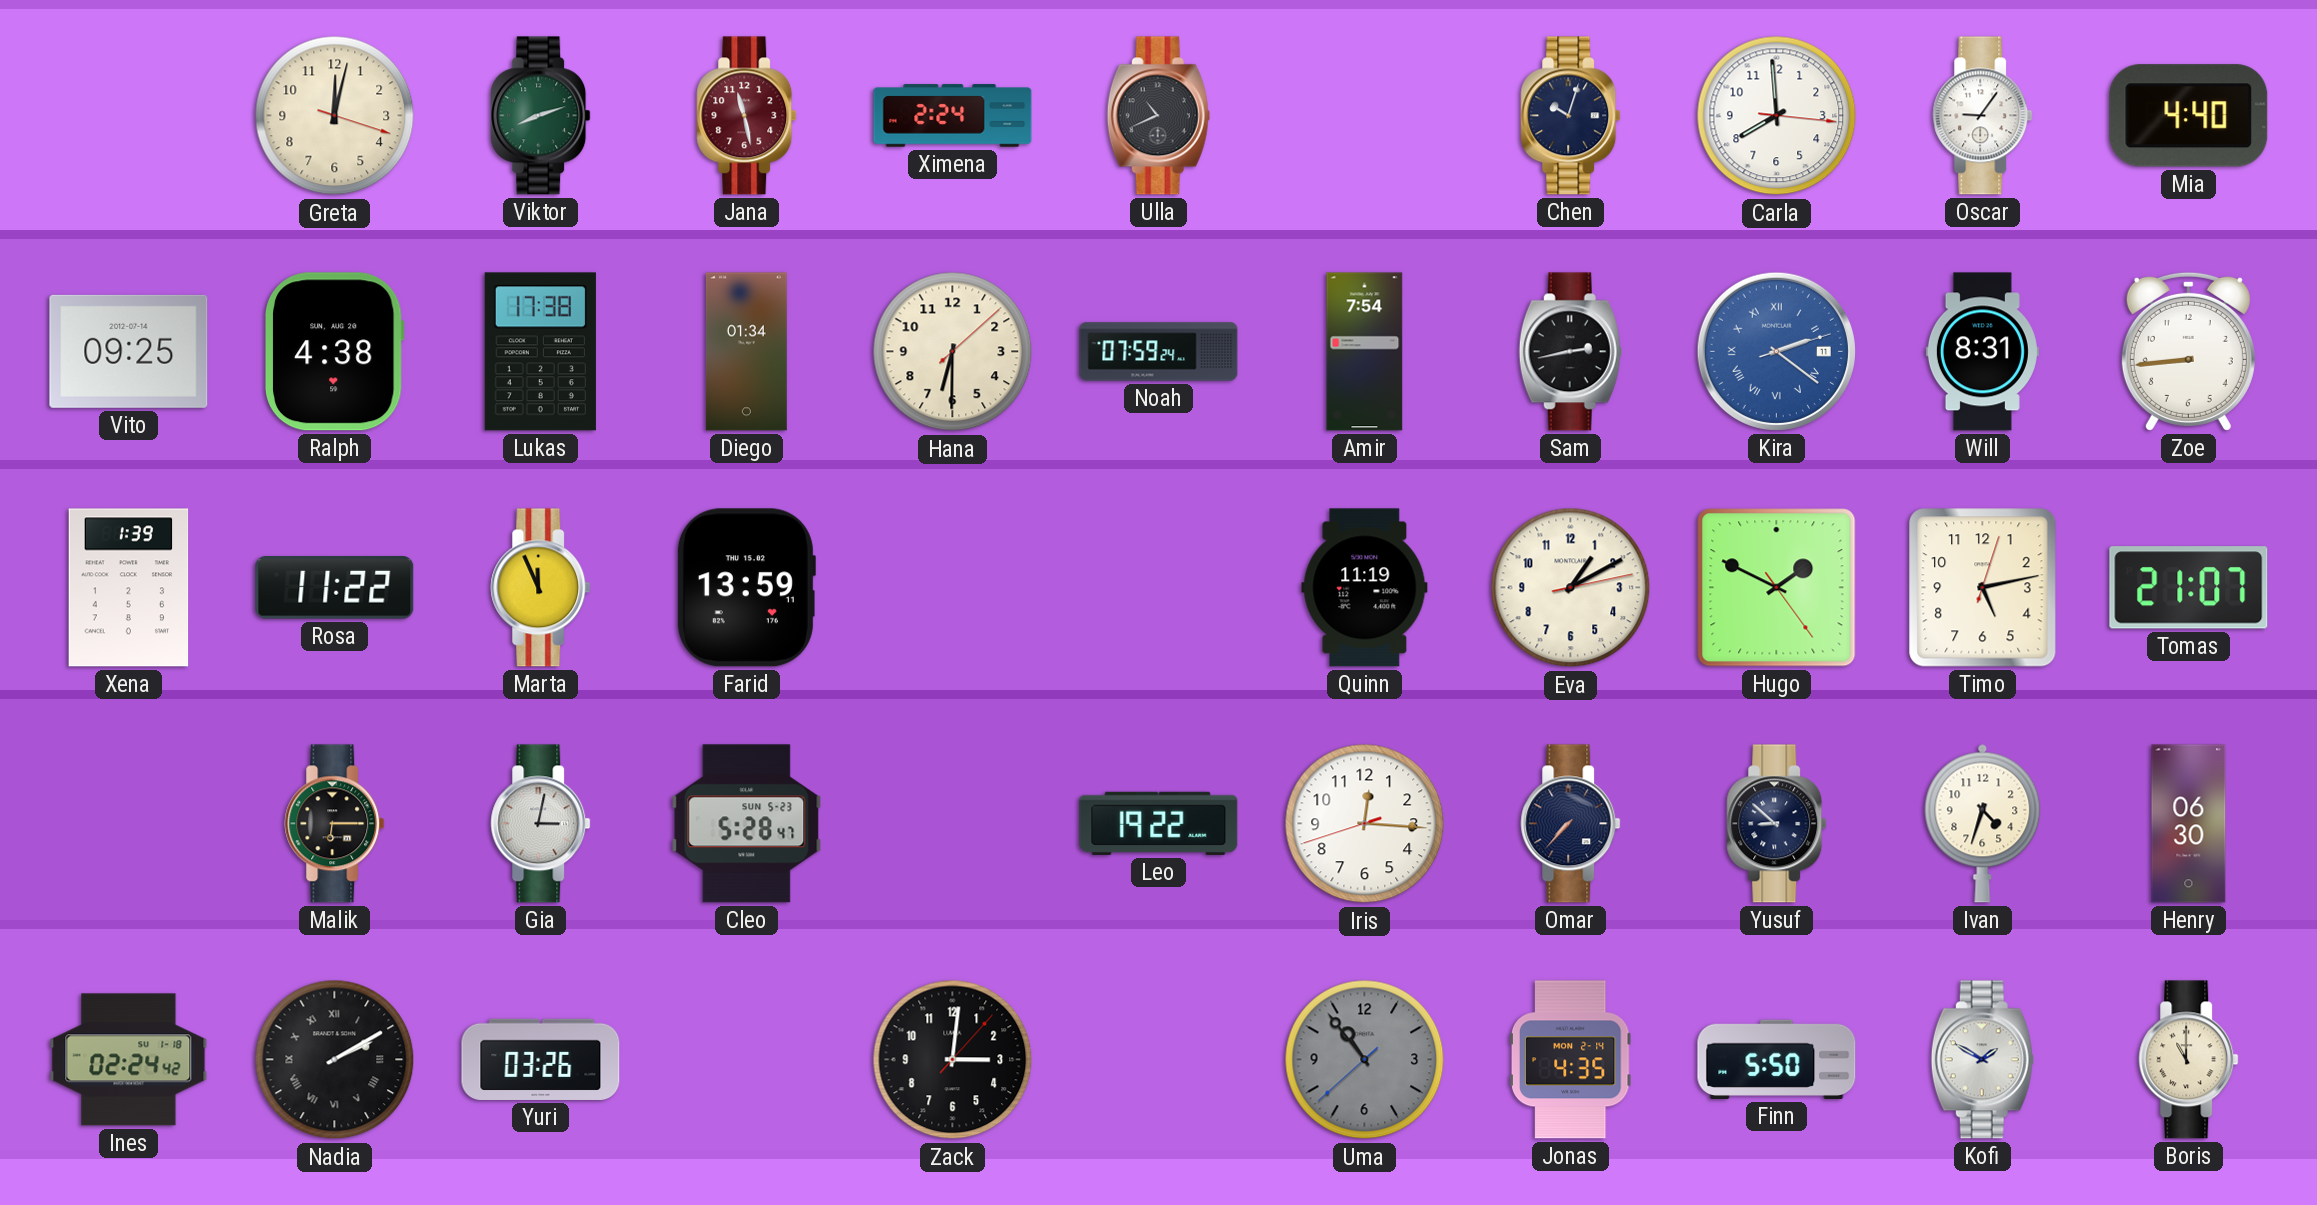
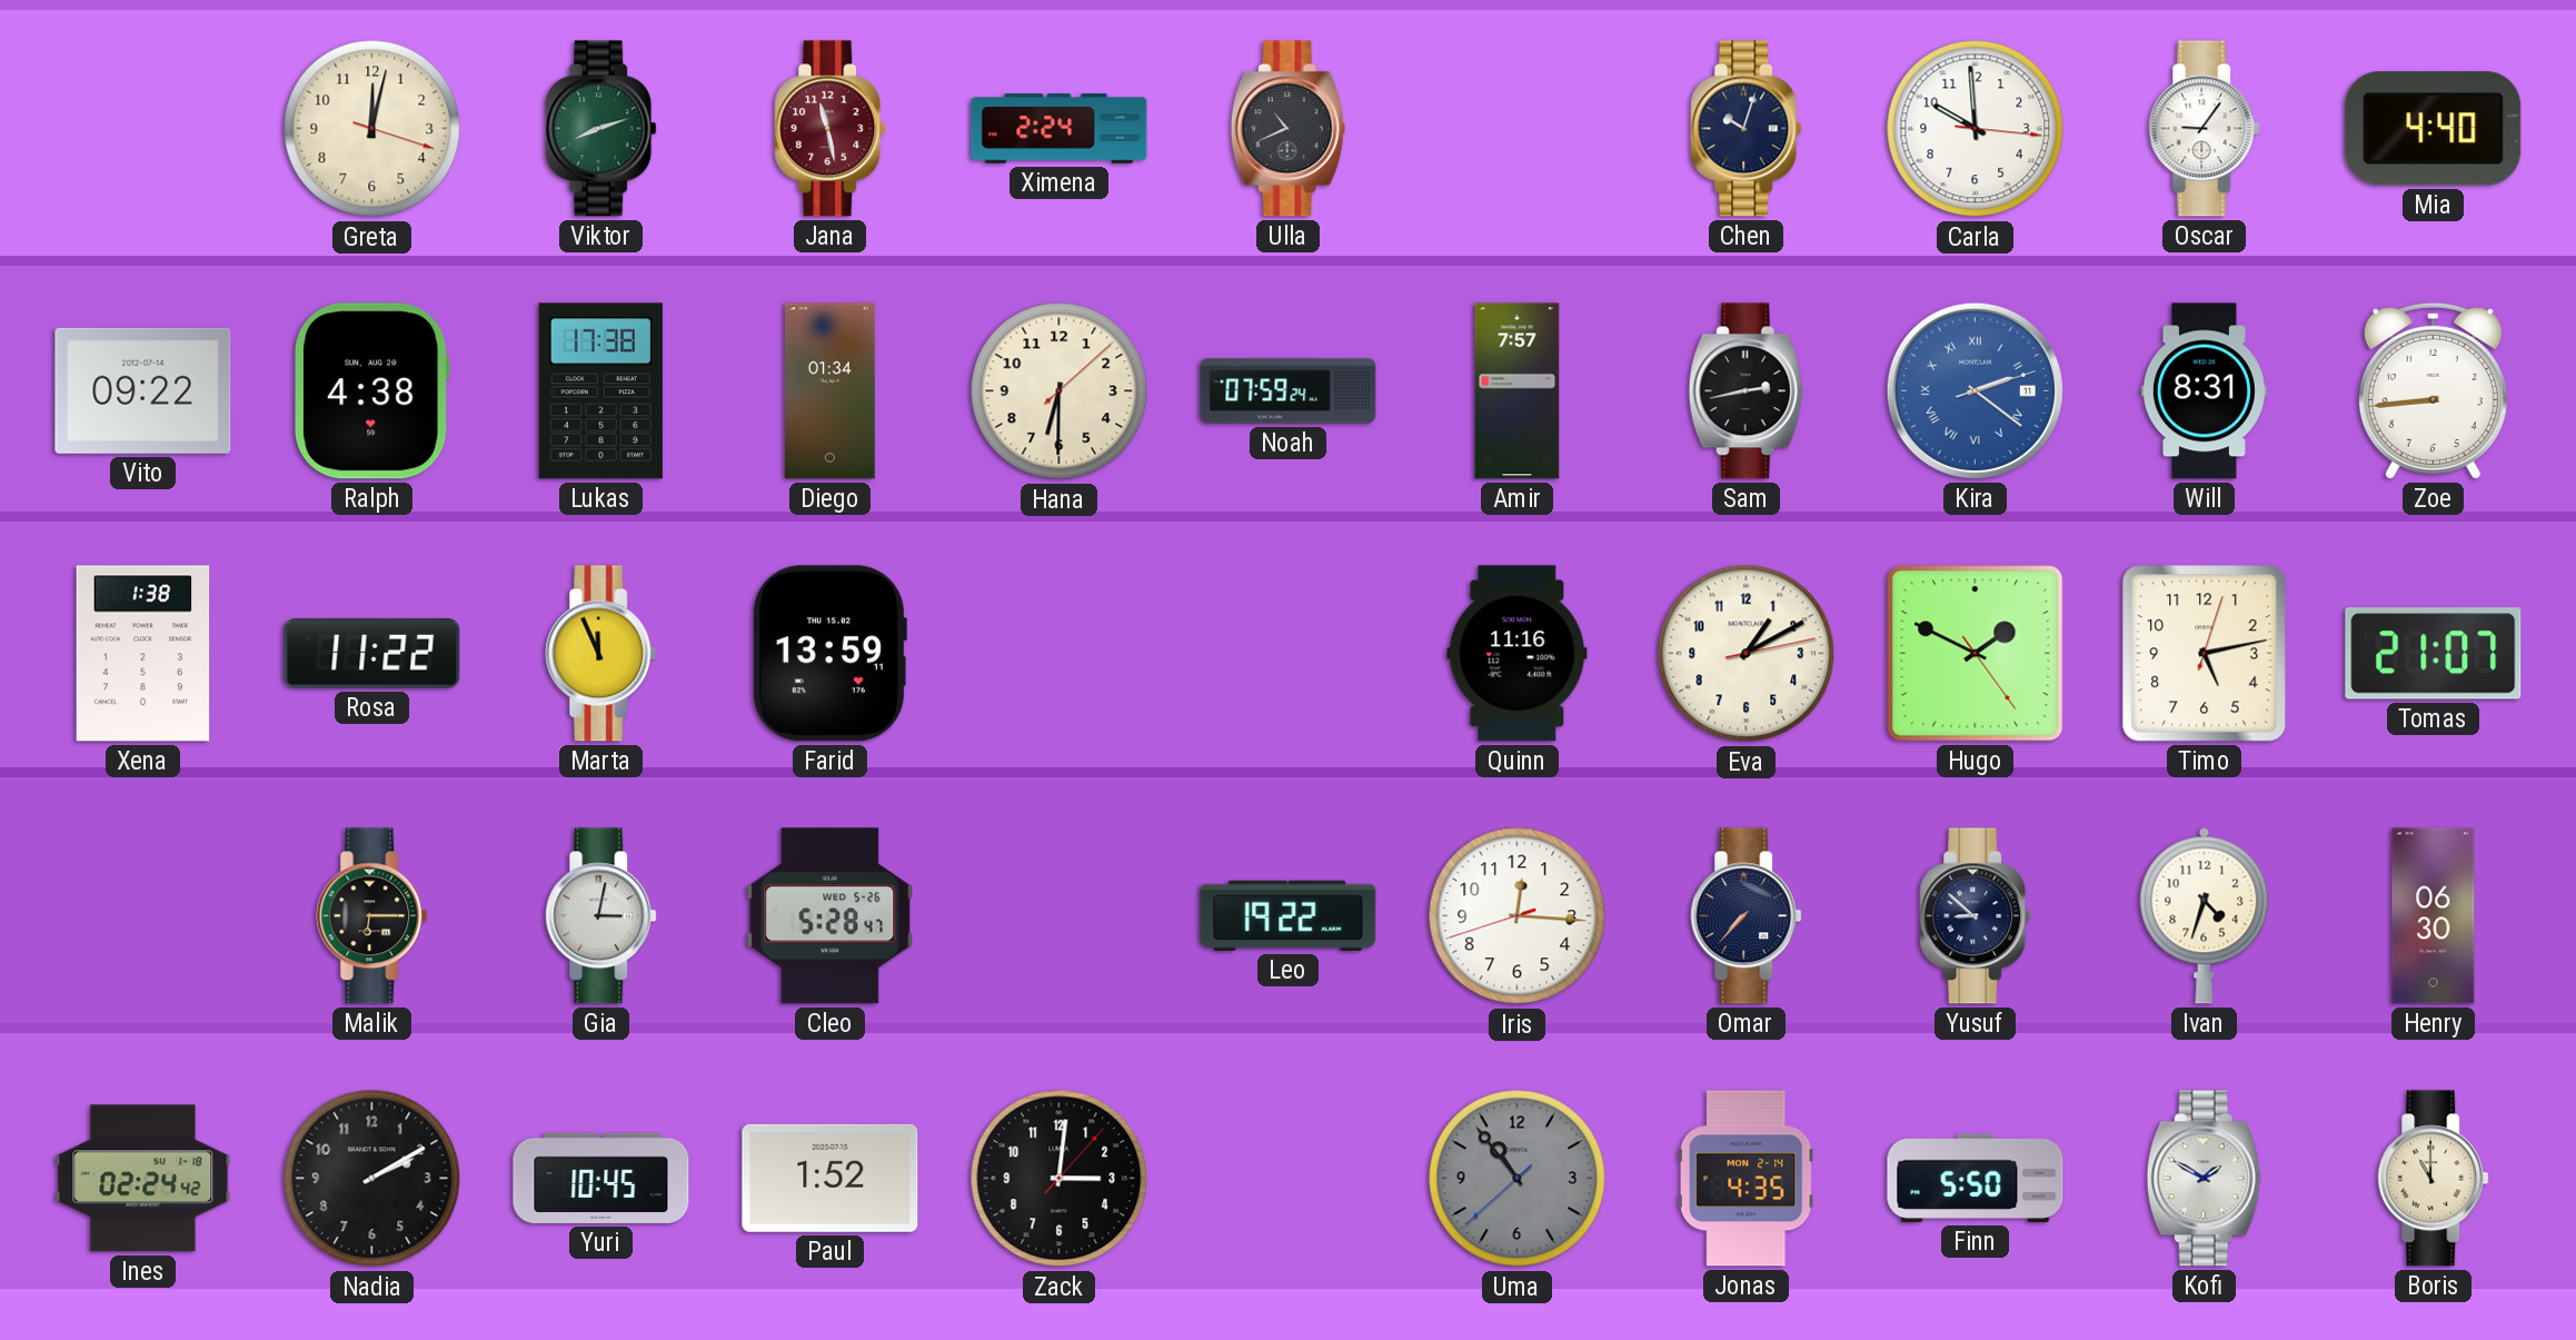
Carla: 7:59 -> 9:59 (1976, 129)
Vito: 09:25 -> 09:22 (143, 390)
Amir: 7:54 -> 7:57 (1518, 391)
Xena: 1:39 -> 1:38 (143, 654)
Quinn: 11:19 -> 11:16 (1518, 654)
Cleo date: SUN 5-23 -> WED 5-26 (831, 916)
Nadia numerals: Roman -> Arabic (372, 1179)
Yuri: 03:26 -> 10:45 (601, 1178)
Paul: none -> 1:52 (831, 1178)
